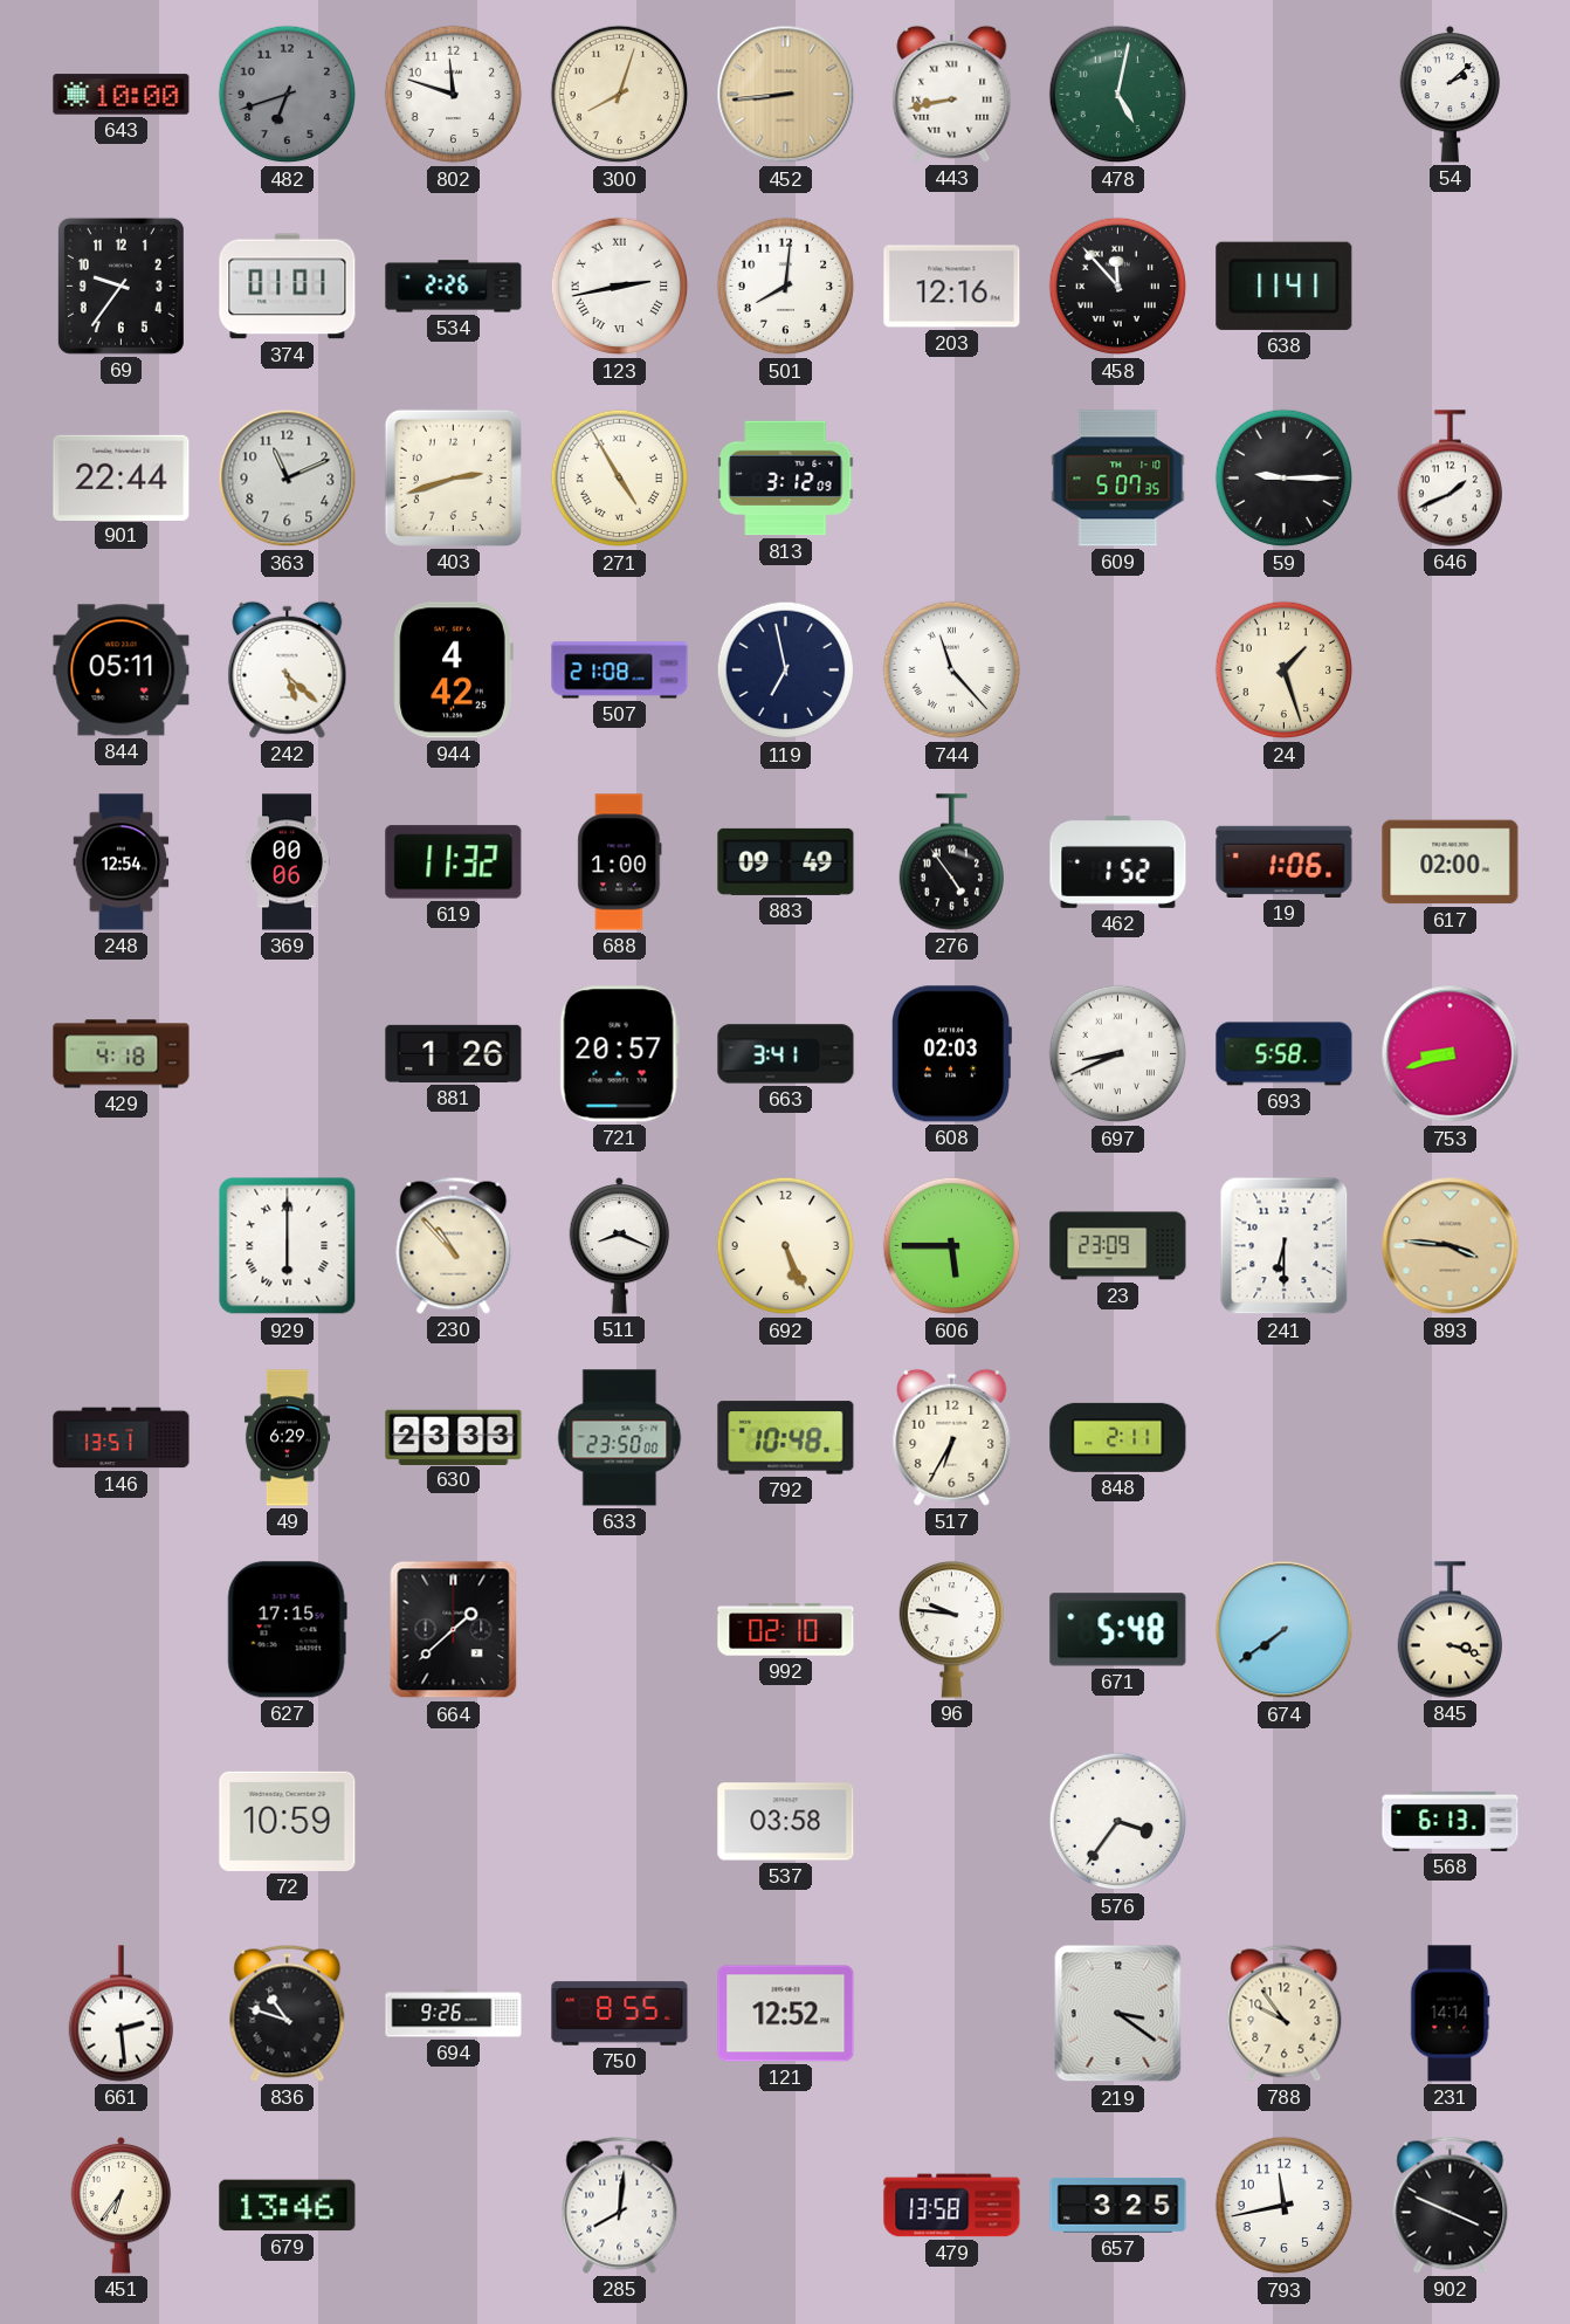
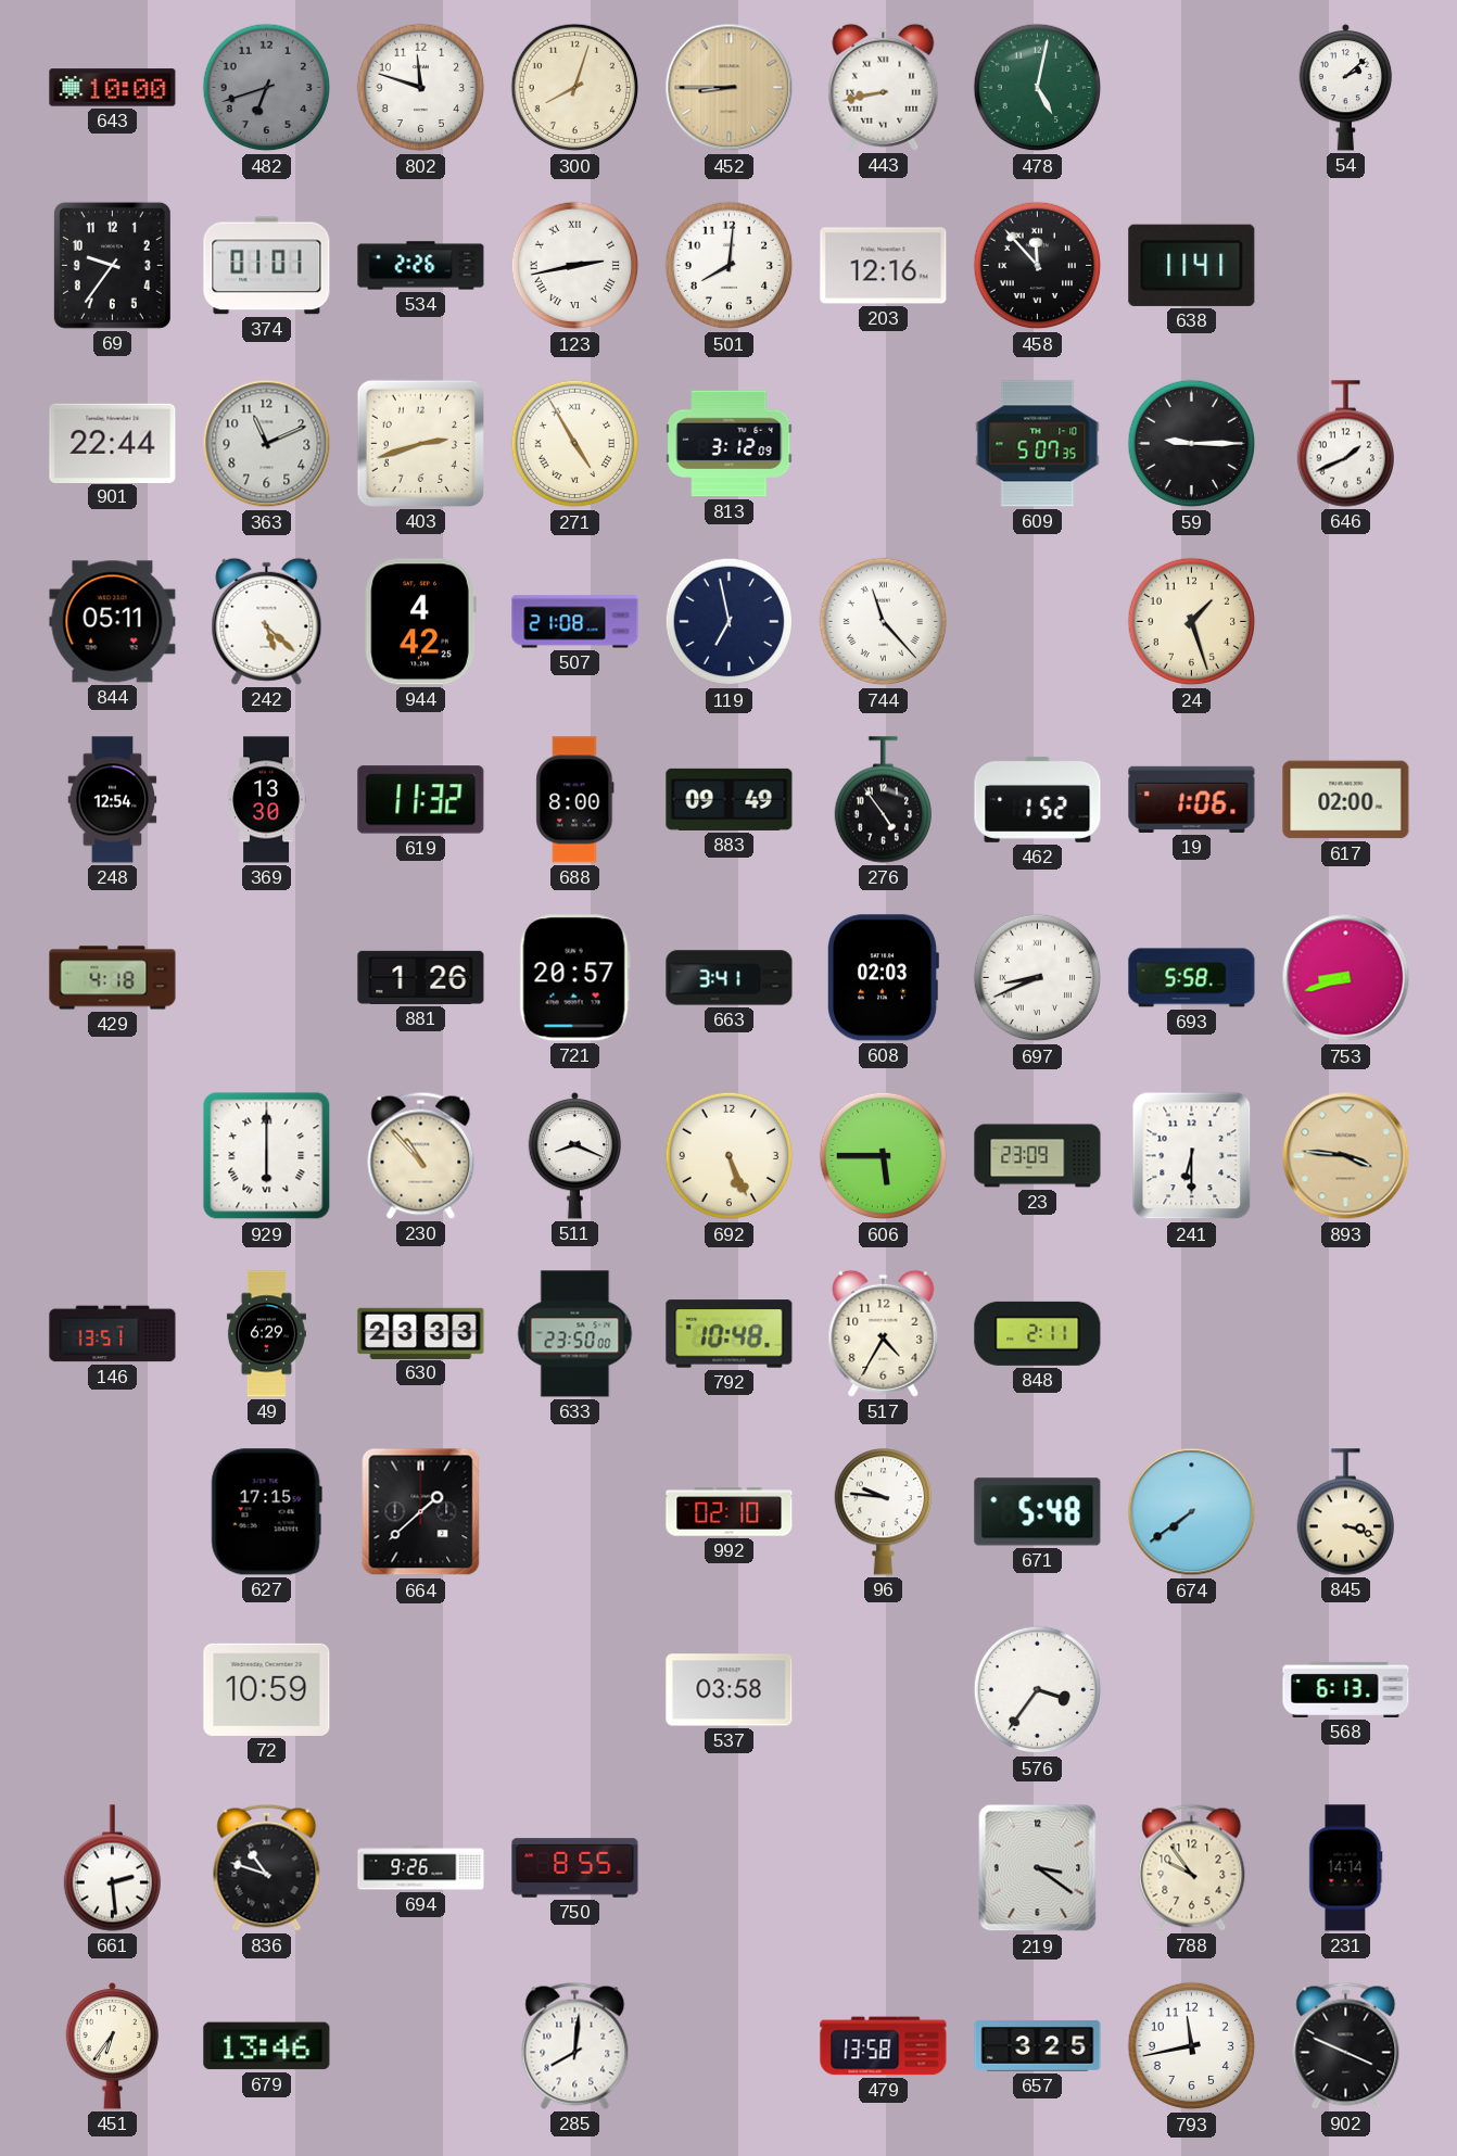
452: 8:44 -> 8:45 (730, 88)
369: 00:06 -> 13:30 (266, 800)
688: 1:00 -> 8:00 (575, 800)
517: 6:35 -> 4:35 (884, 1333)
121: 12:52 -> none (786, 2014)
